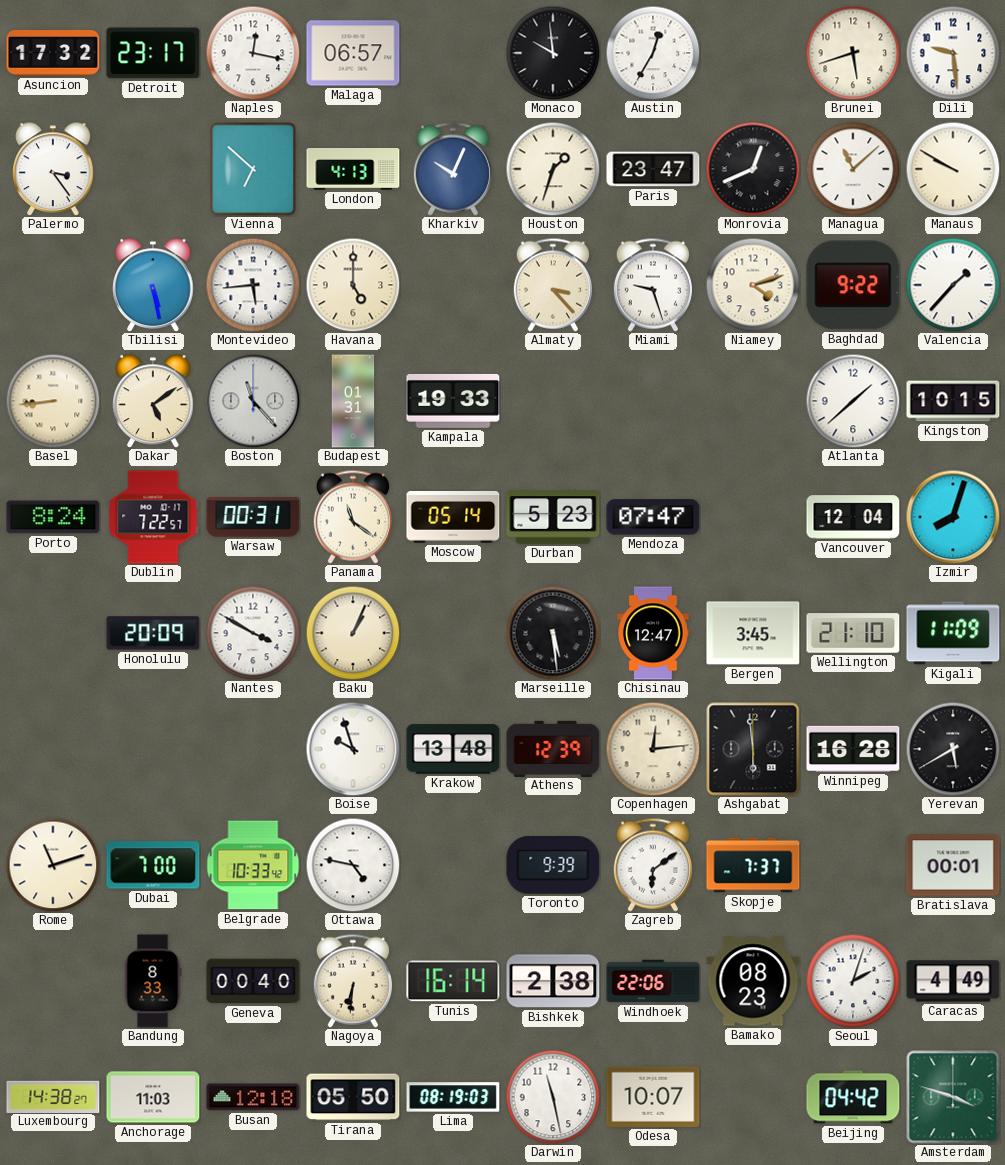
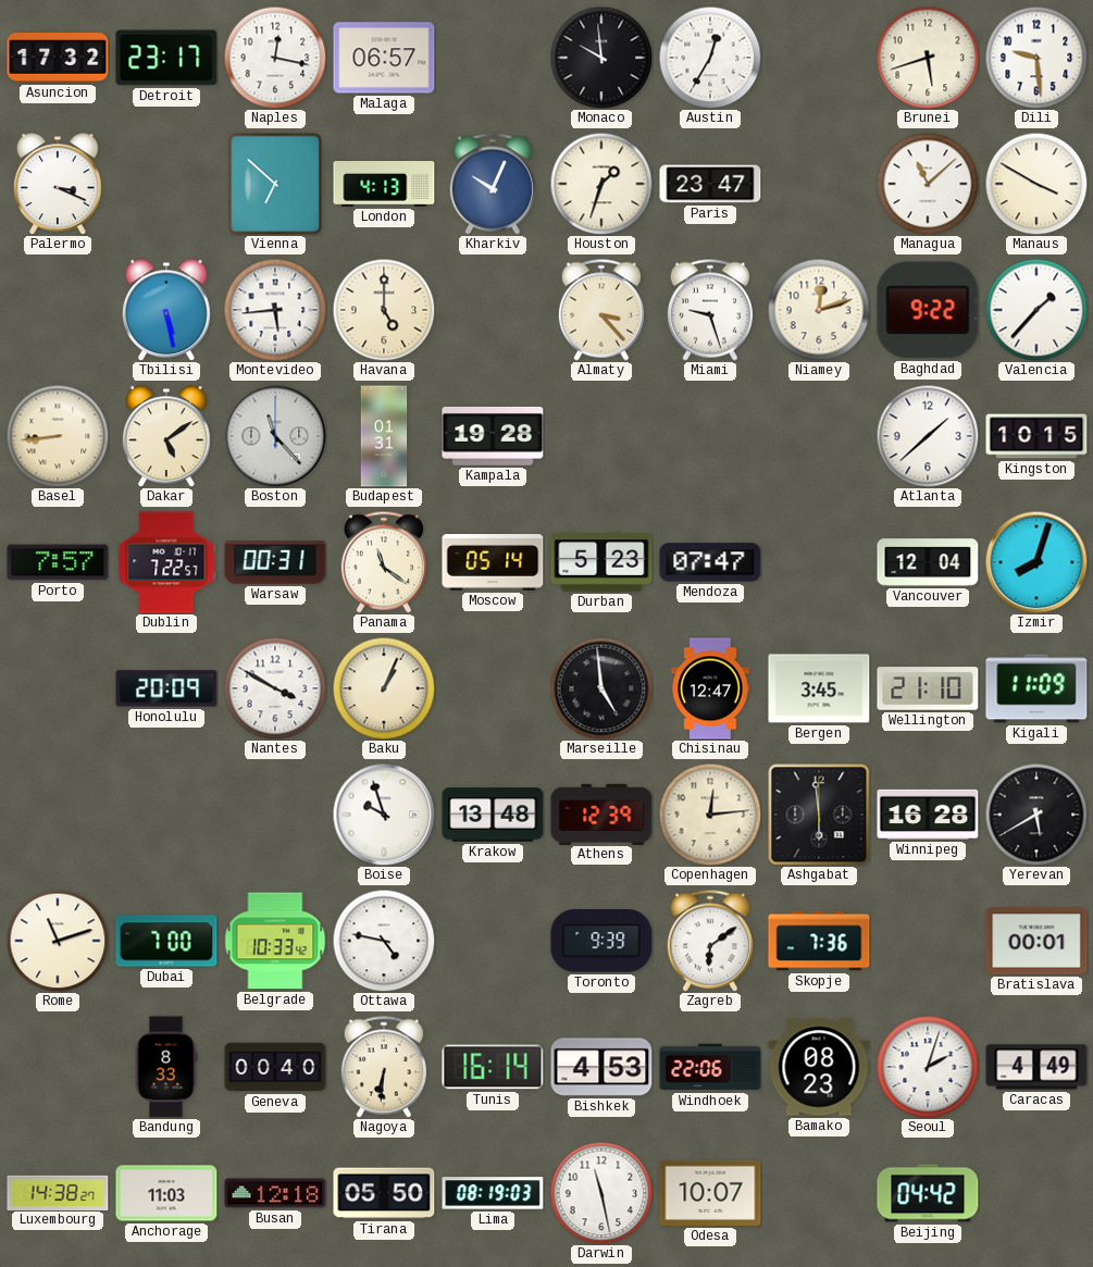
Palermo: 3:24 -> 3:19 (58, 184)
Monrovia: 12:41 -> none (753, 169)
Manaus: 9:50 -> 3:50 (1036, 184)
Niamey: 4:12 -> 12:12 (819, 310)
Kampala: 19:33 -> 19:28 (493, 436)
Porto: 8:24 -> 7:57 (58, 562)
Marseille: 5:29 -> 4:59 (601, 688)
Skopje: 7:37 -> 7:36 (819, 941)
Bishkek: 2:38 -> 4:53 (601, 1067)
Amsterdam: 3:48 -> none (953, 1097)
